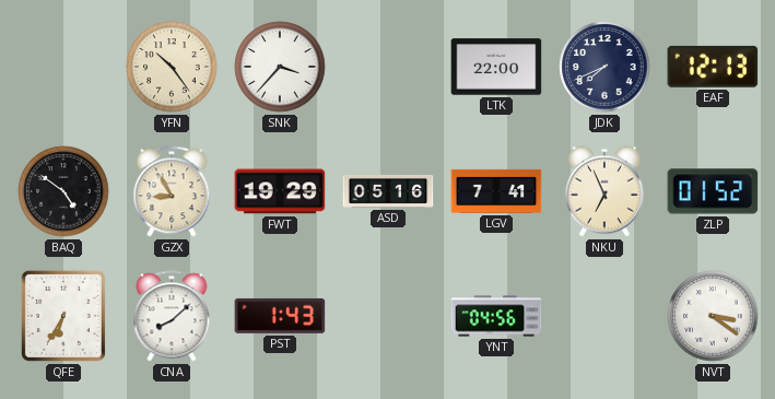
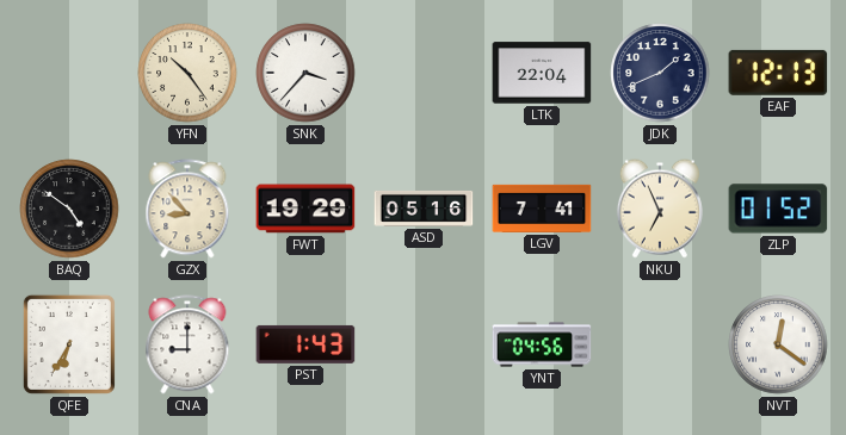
LTK: 22:00 -> 22:04 (542, 73)
JDK: 7:41 -> 1:41 (660, 73)
GZX: 8:55 -> 8:53 (187, 209)
CNA: 8:08 -> 9:00 (187, 344)
NVT: 3:21 -> 12:21 (778, 344)
